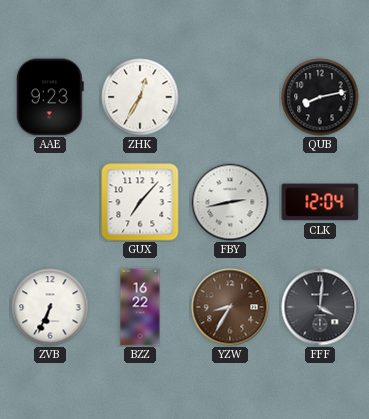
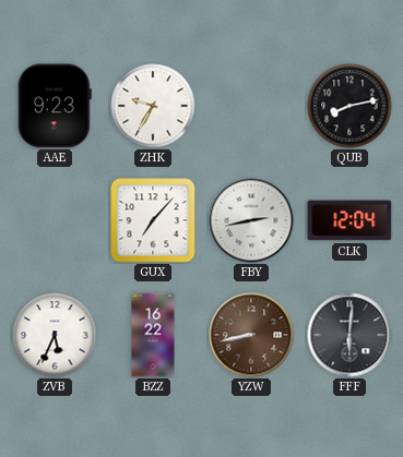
ZHK: 12:35 -> 9:35 (153, 106)
ZVB: 6:34 -> 5:34 (55, 335)
YZW: 8:35 -> 8:43 (251, 335)
FFF: 4:01 -> 6:01 (349, 335)
